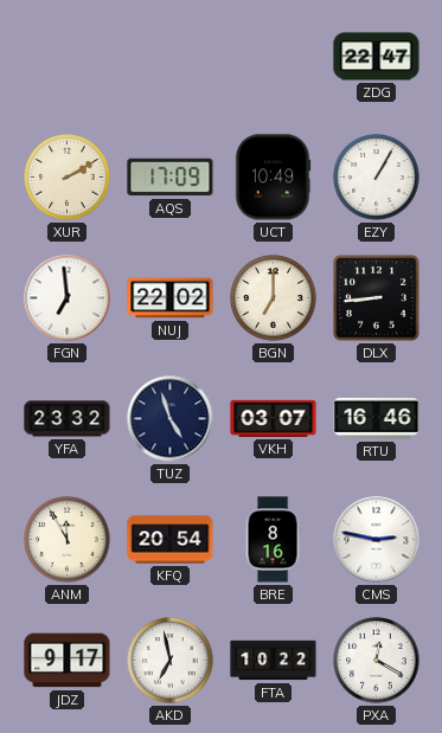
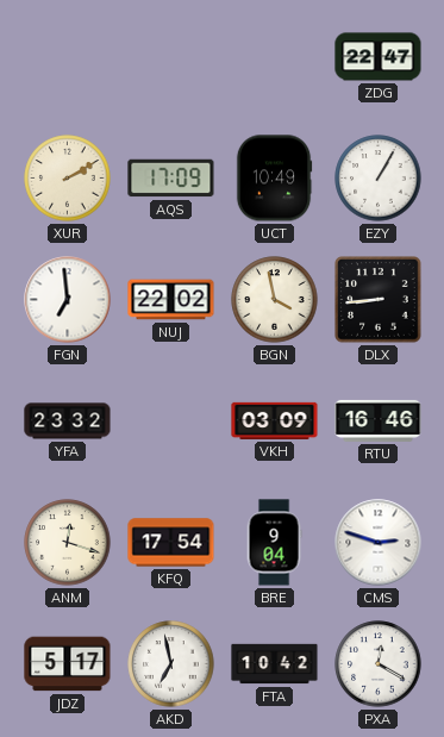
BGN: 7:00 -> 3:58 (275, 300)
TUZ: 4:57 -> none (171, 419)
VKH: 03:07 -> 03:09 (275, 420)
ANM: 11:55 -> 12:18 (68, 543)
KFQ: 20:54 -> 17:54 (171, 543)
BRE: 8:16 -> 9:04 (274, 543)
CMS: 2:47 -> 2:48 (379, 543)
JDZ: 9:17 -> 5:17 (68, 664)
FTA: 10:22 -> 10:42 (275, 664)
